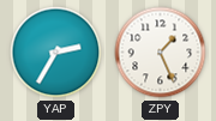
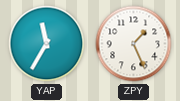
YAP: 2:35 -> 11:35 (47, 44)
